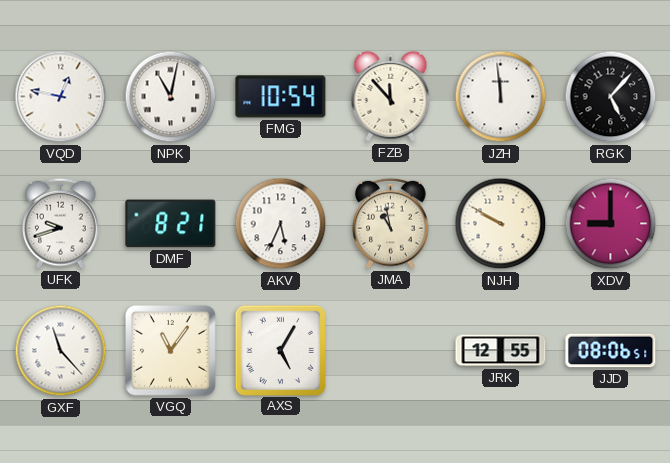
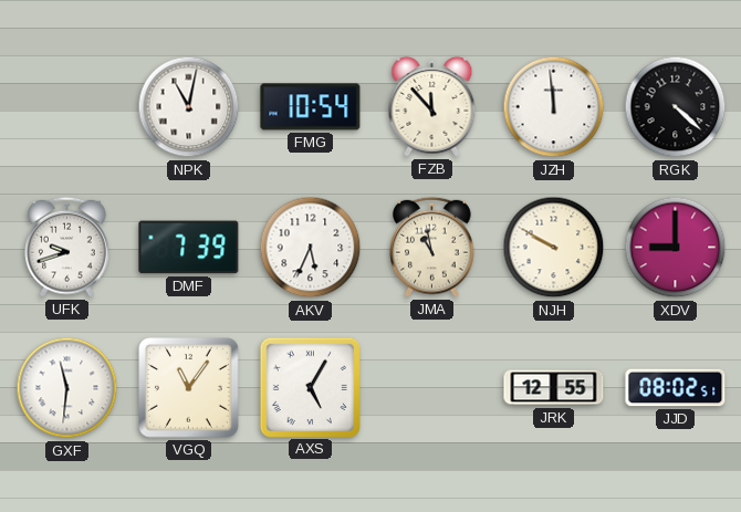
VQD: 12:47 -> none (61, 97)
RGK: 5:07 -> 4:22 (676, 107)
DMF: 8:21 -> 7:39 (189, 248)
GXF: 11:23 -> 11:31 (67, 388)
JJD: 08:06 -> 08:02 (676, 388)
